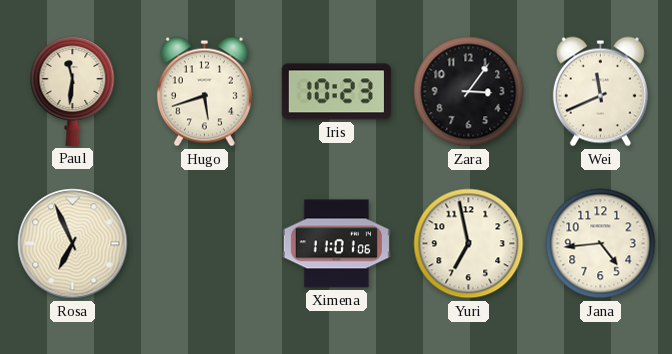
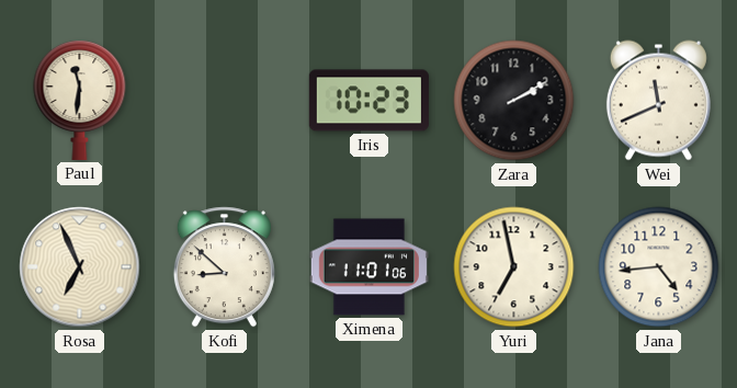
Hugo: 5:42 -> none (204, 92)
Zara: 3:06 -> 2:10 (514, 101)
Kofi: none -> 8:52 (224, 267)
